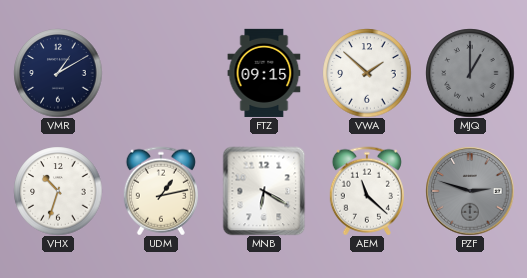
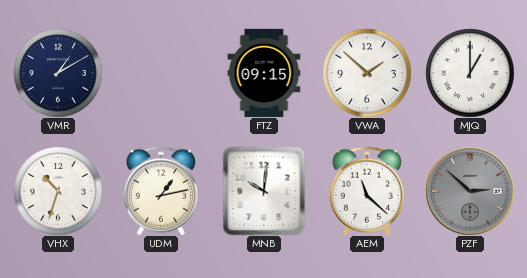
MJQ dial: grey -> white (470, 73)
MNB: 6:20 -> 10:01 (264, 191)
PZF: 2:48 -> 2:52 (470, 191)
